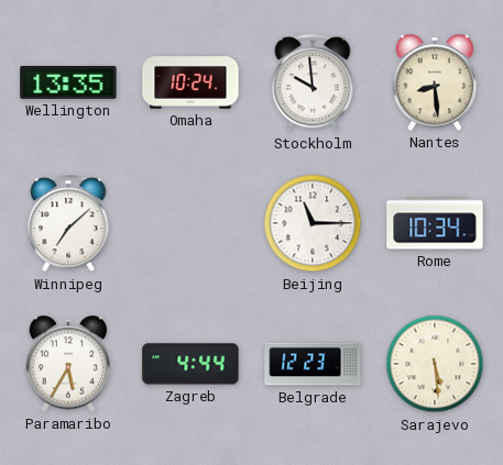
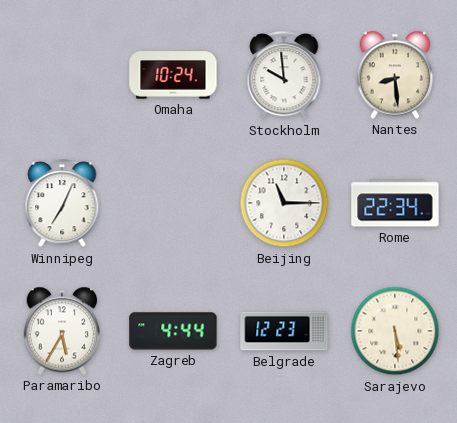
Wellington: 13:35 -> none (68, 82)
Winnipeg: 7:08 -> 7:04 (62, 204)
Rome: 10:34 -> 22:34 (395, 203)
